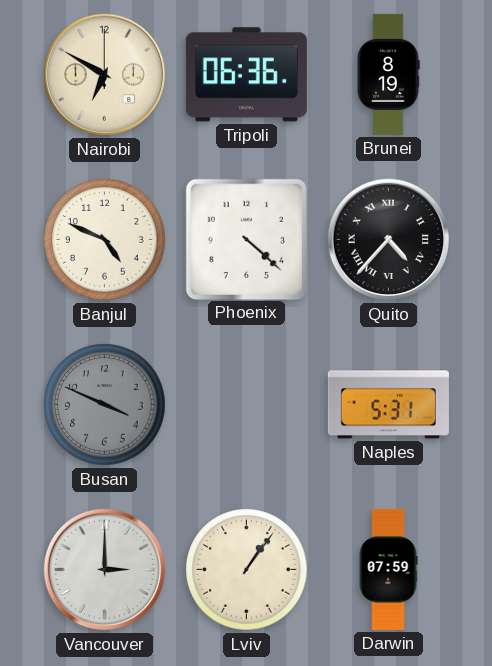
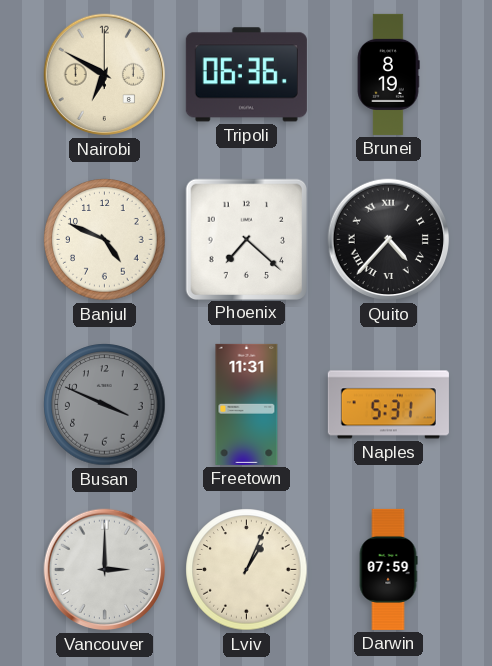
Phoenix: 4:22 -> 7:22 (246, 239)
Freetown: none -> 11:31 (247, 404)
Lviv: 1:06 -> 1:04 (247, 570)
